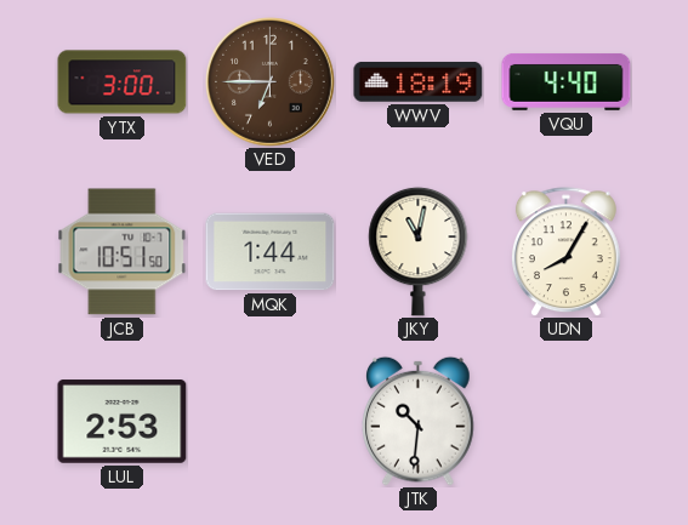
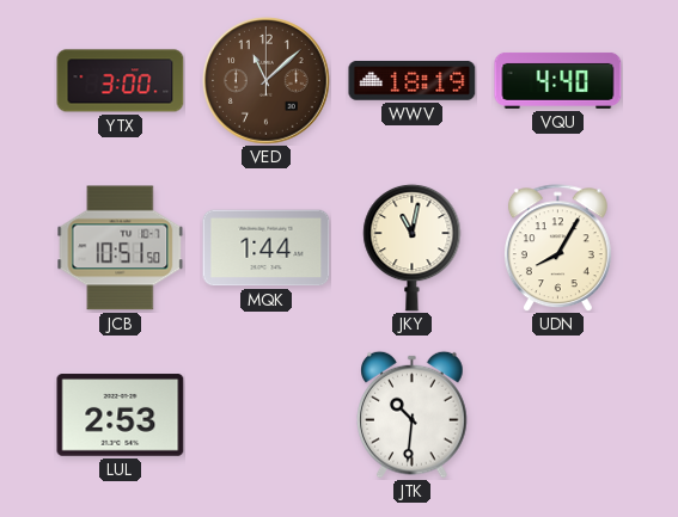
VED: 6:45 -> 11:08 (267, 81)
